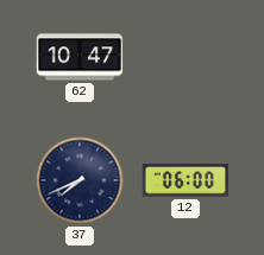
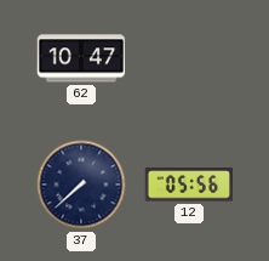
37: 7:41 -> 7:38 (81, 185)
12: 06:00 -> 05:56 (188, 185)
